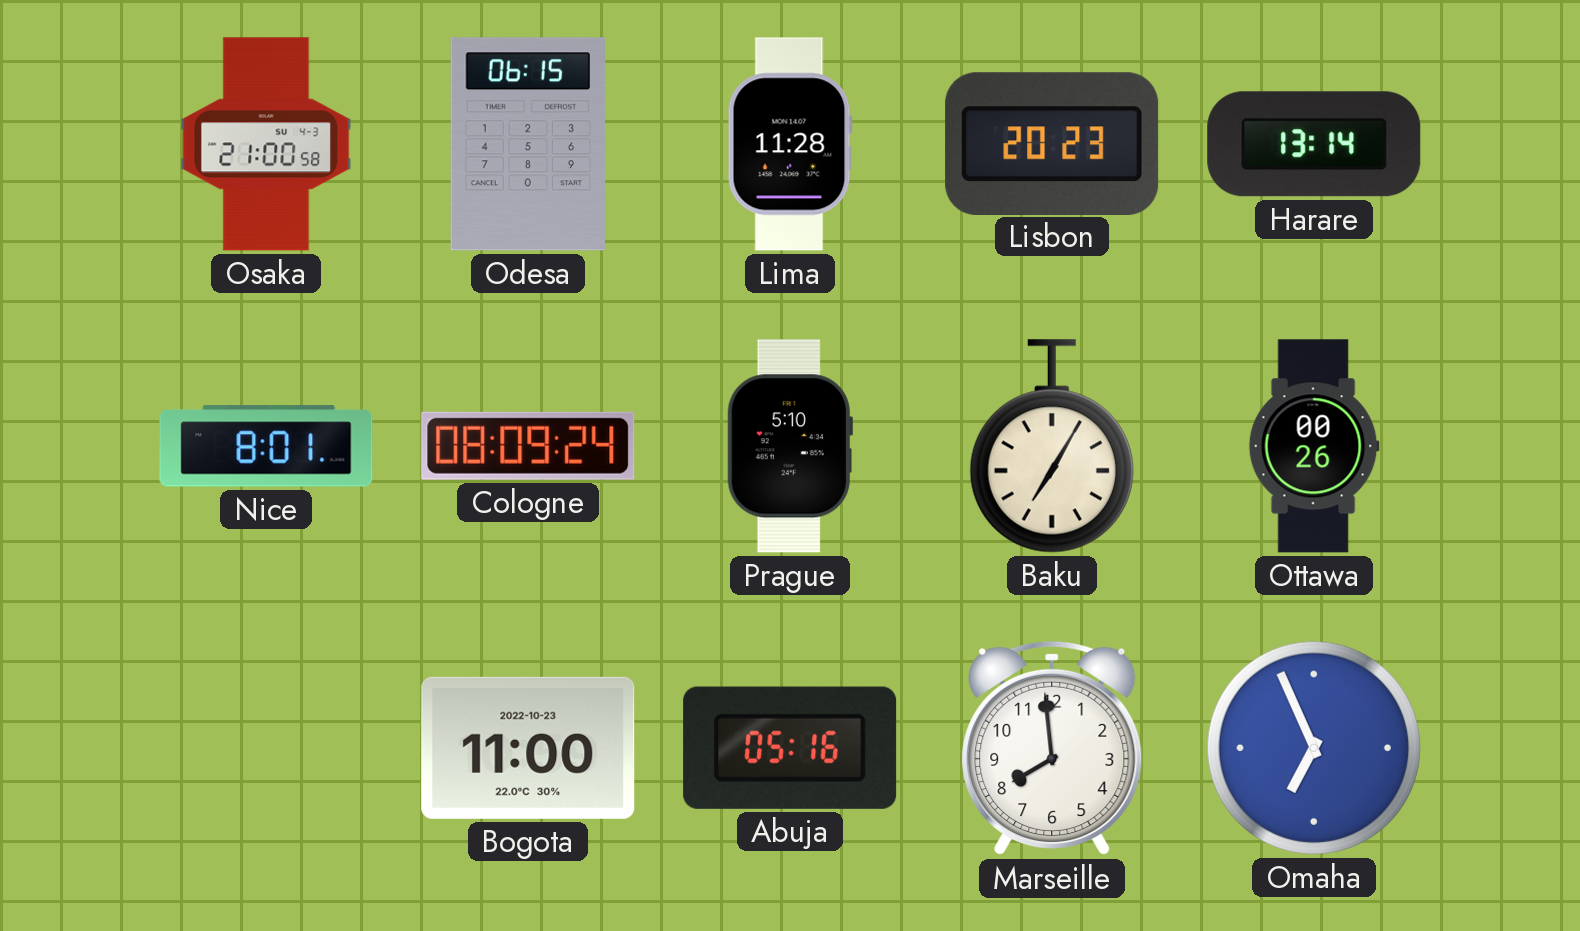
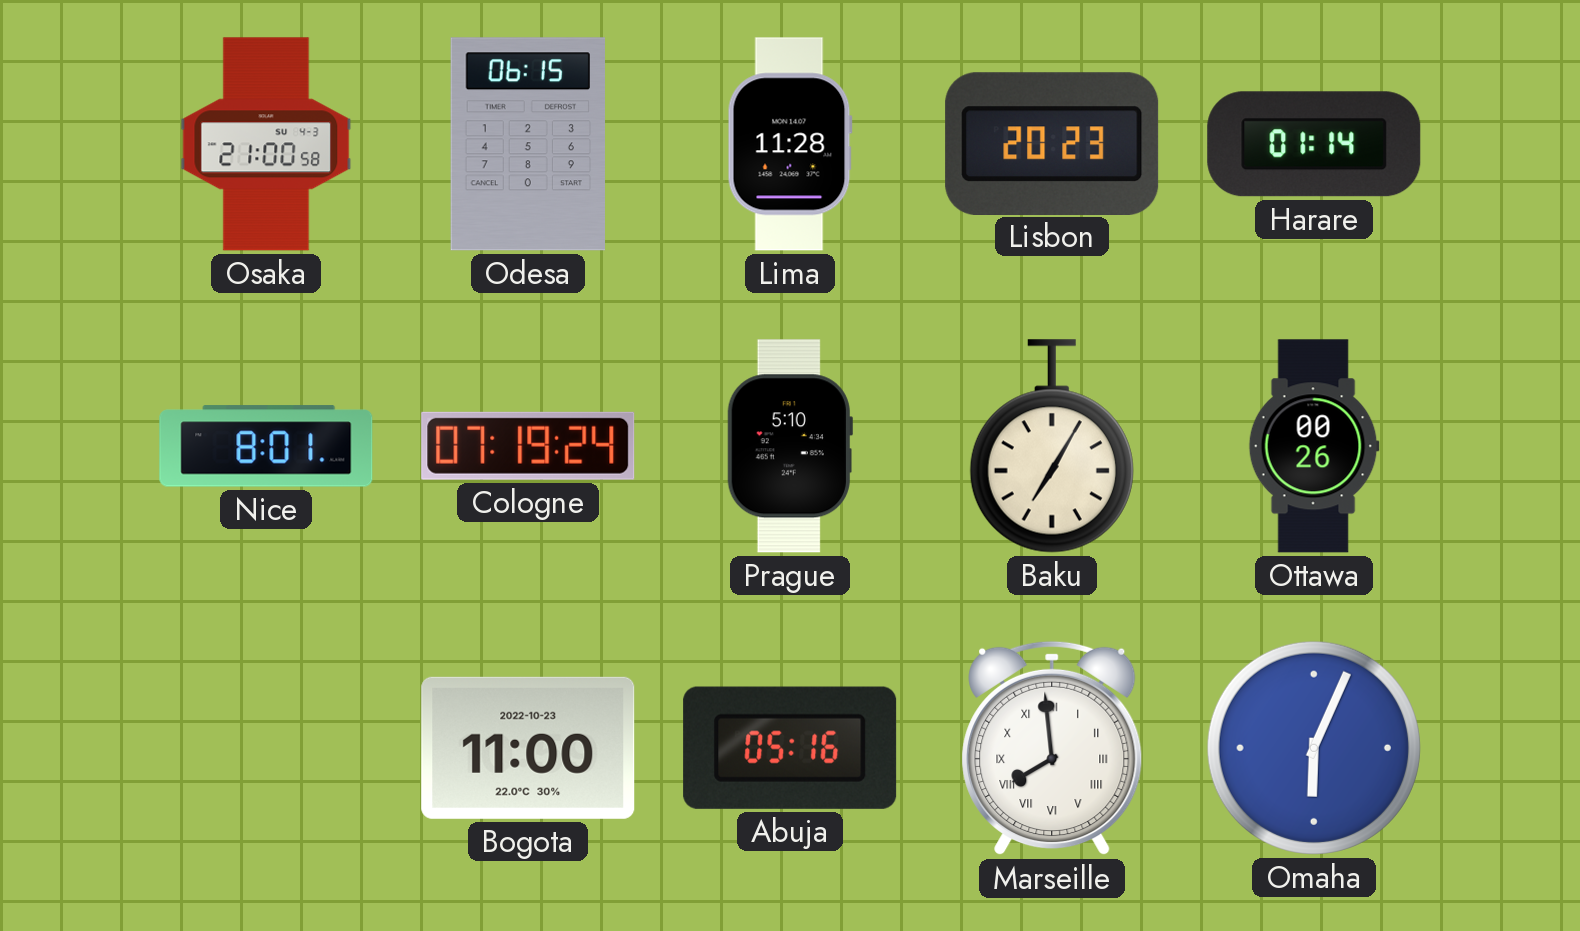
Harare: 13:14 -> 01:14 (1314, 144)
Cologne: 08:09 -> 07:19 (528, 446)
Marseille numerals: Arabic -> Roman (1052, 748)
Omaha: 6:56 -> 6:04 (1314, 748)
